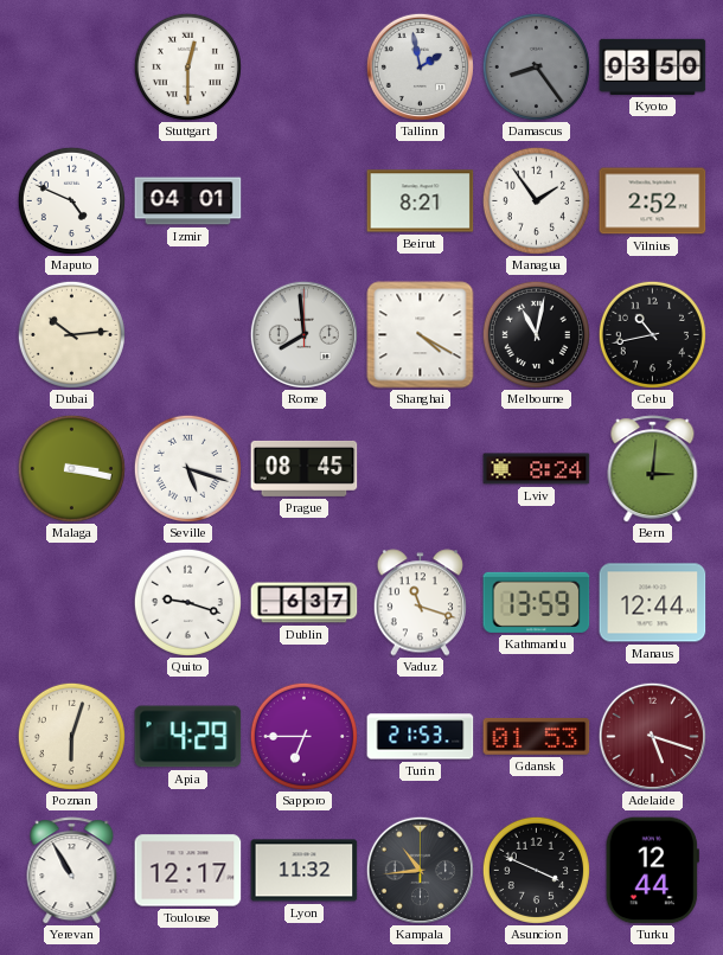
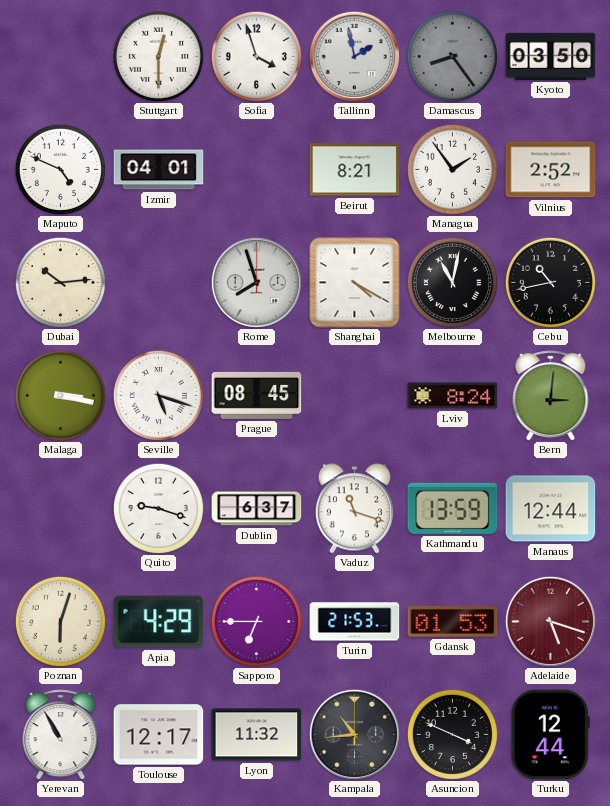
Sofia: none -> 3:57 (256, 56)
Rome: 7:59 -> 7:57 (256, 282)
